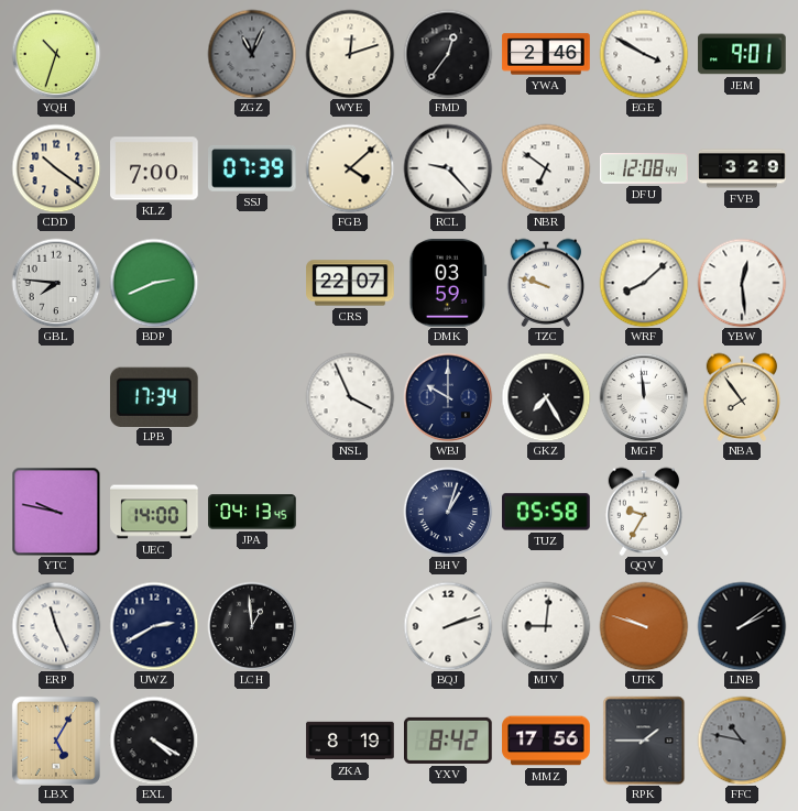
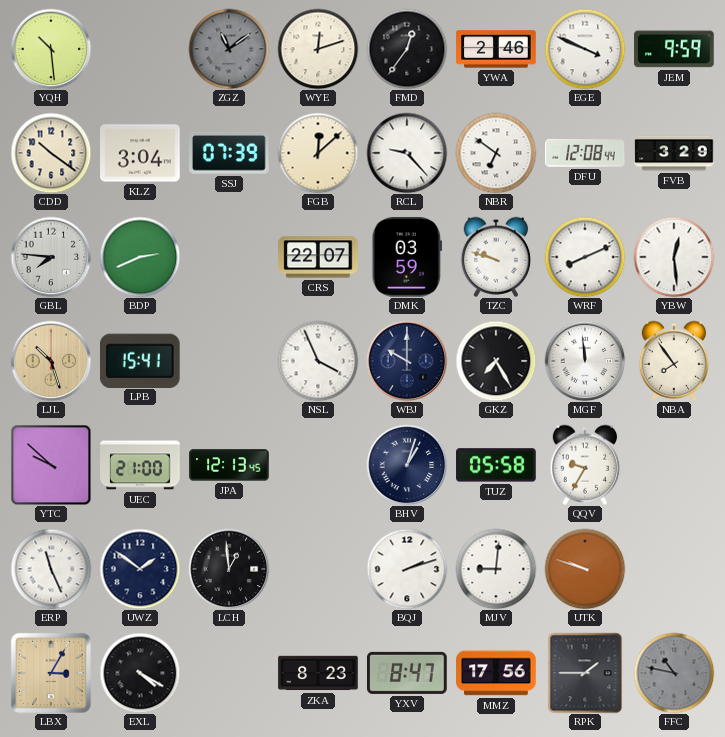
YQH: 10:33 -> 10:29 (51, 49)
ZGZ: 11:04 -> 11:09 (229, 49)
EGE: 3:50 -> 3:49 (585, 49)
JEM: 9:01 -> 9:59 (674, 49)
KLZ: 7:00 -> 3:04 (140, 153)
FGB: 4:08 -> 12:08 (318, 153)
WRF: 8:08 -> 8:11 (585, 257)
LJL: none -> 10:27 (51, 361)
LPB: 17:34 -> 15:41 (140, 360)
YTC: 9:47 -> 9:52 (51, 465)
UEC: 14:00 -> 21:00 (140, 465)
JPA: 04:13 -> 12:13 (229, 465)
UWZ: 2:40 -> 1:51 (140, 569)
LNB: 2:09 -> none (742, 626)
LBX: 5:05 -> 3:05 (51, 673)
ZKA: 8:19 -> 8:23 (318, 673)
YXV: 8:42 -> 8:47 (407, 673)
